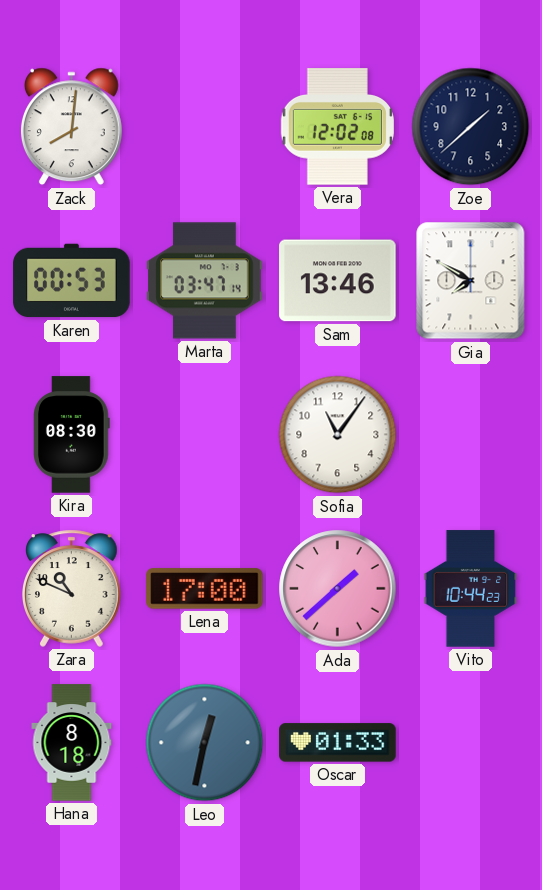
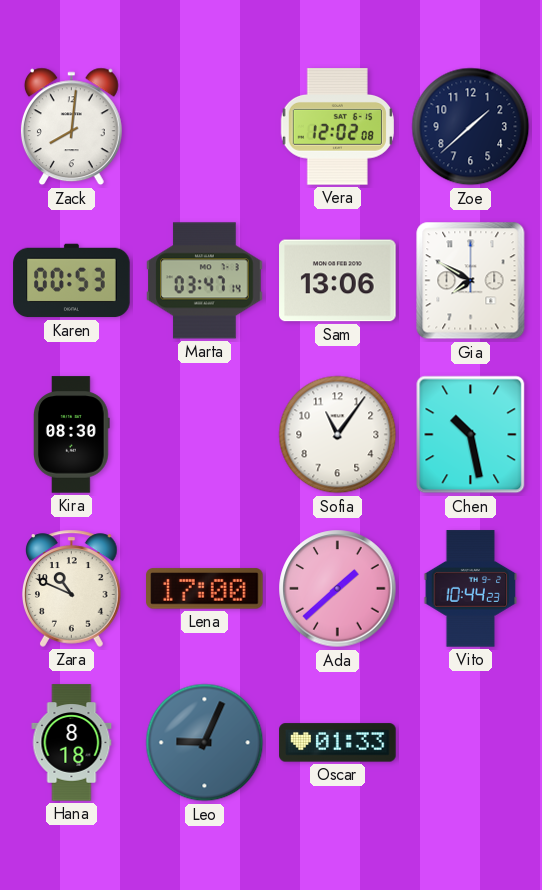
Sam: 13:46 -> 13:06 (338, 281)
Chen: none -> 10:28 (471, 435)
Leo: 12:32 -> 9:04 (205, 743)
